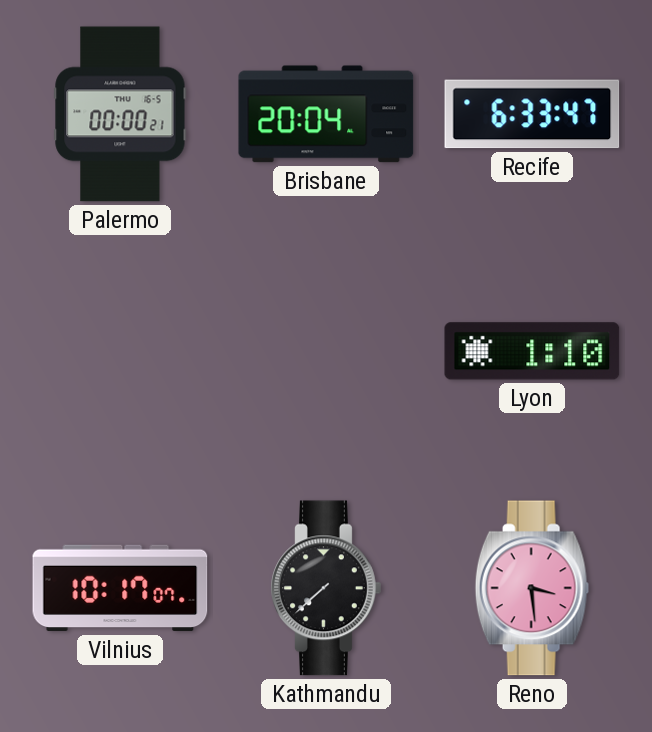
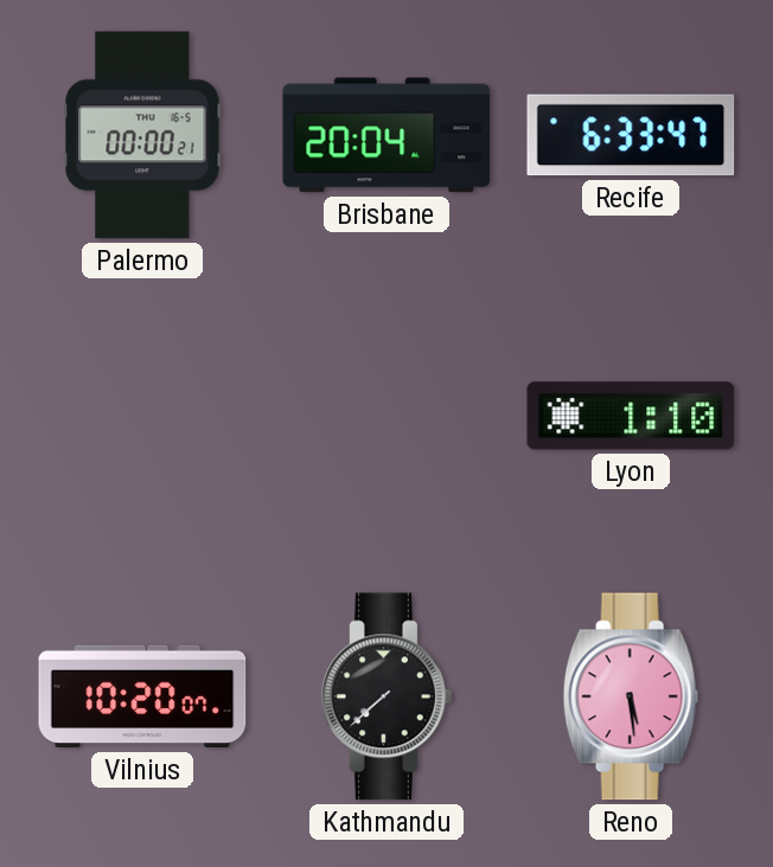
Vilnius: 10:17 -> 10:20 (142, 696)
Reno: 3:29 -> 5:29 (631, 696)
